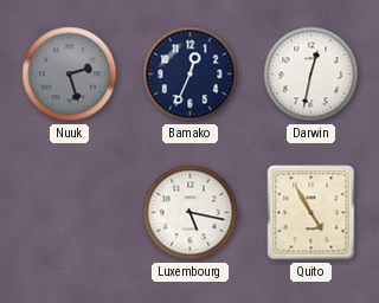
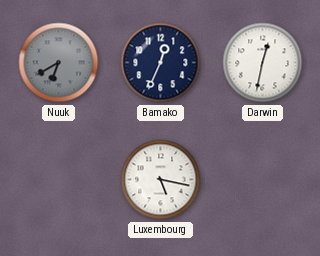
Nuuk: 2:27 -> 6:40 (59, 63)
Quito: 4:55 -> none (311, 213)
